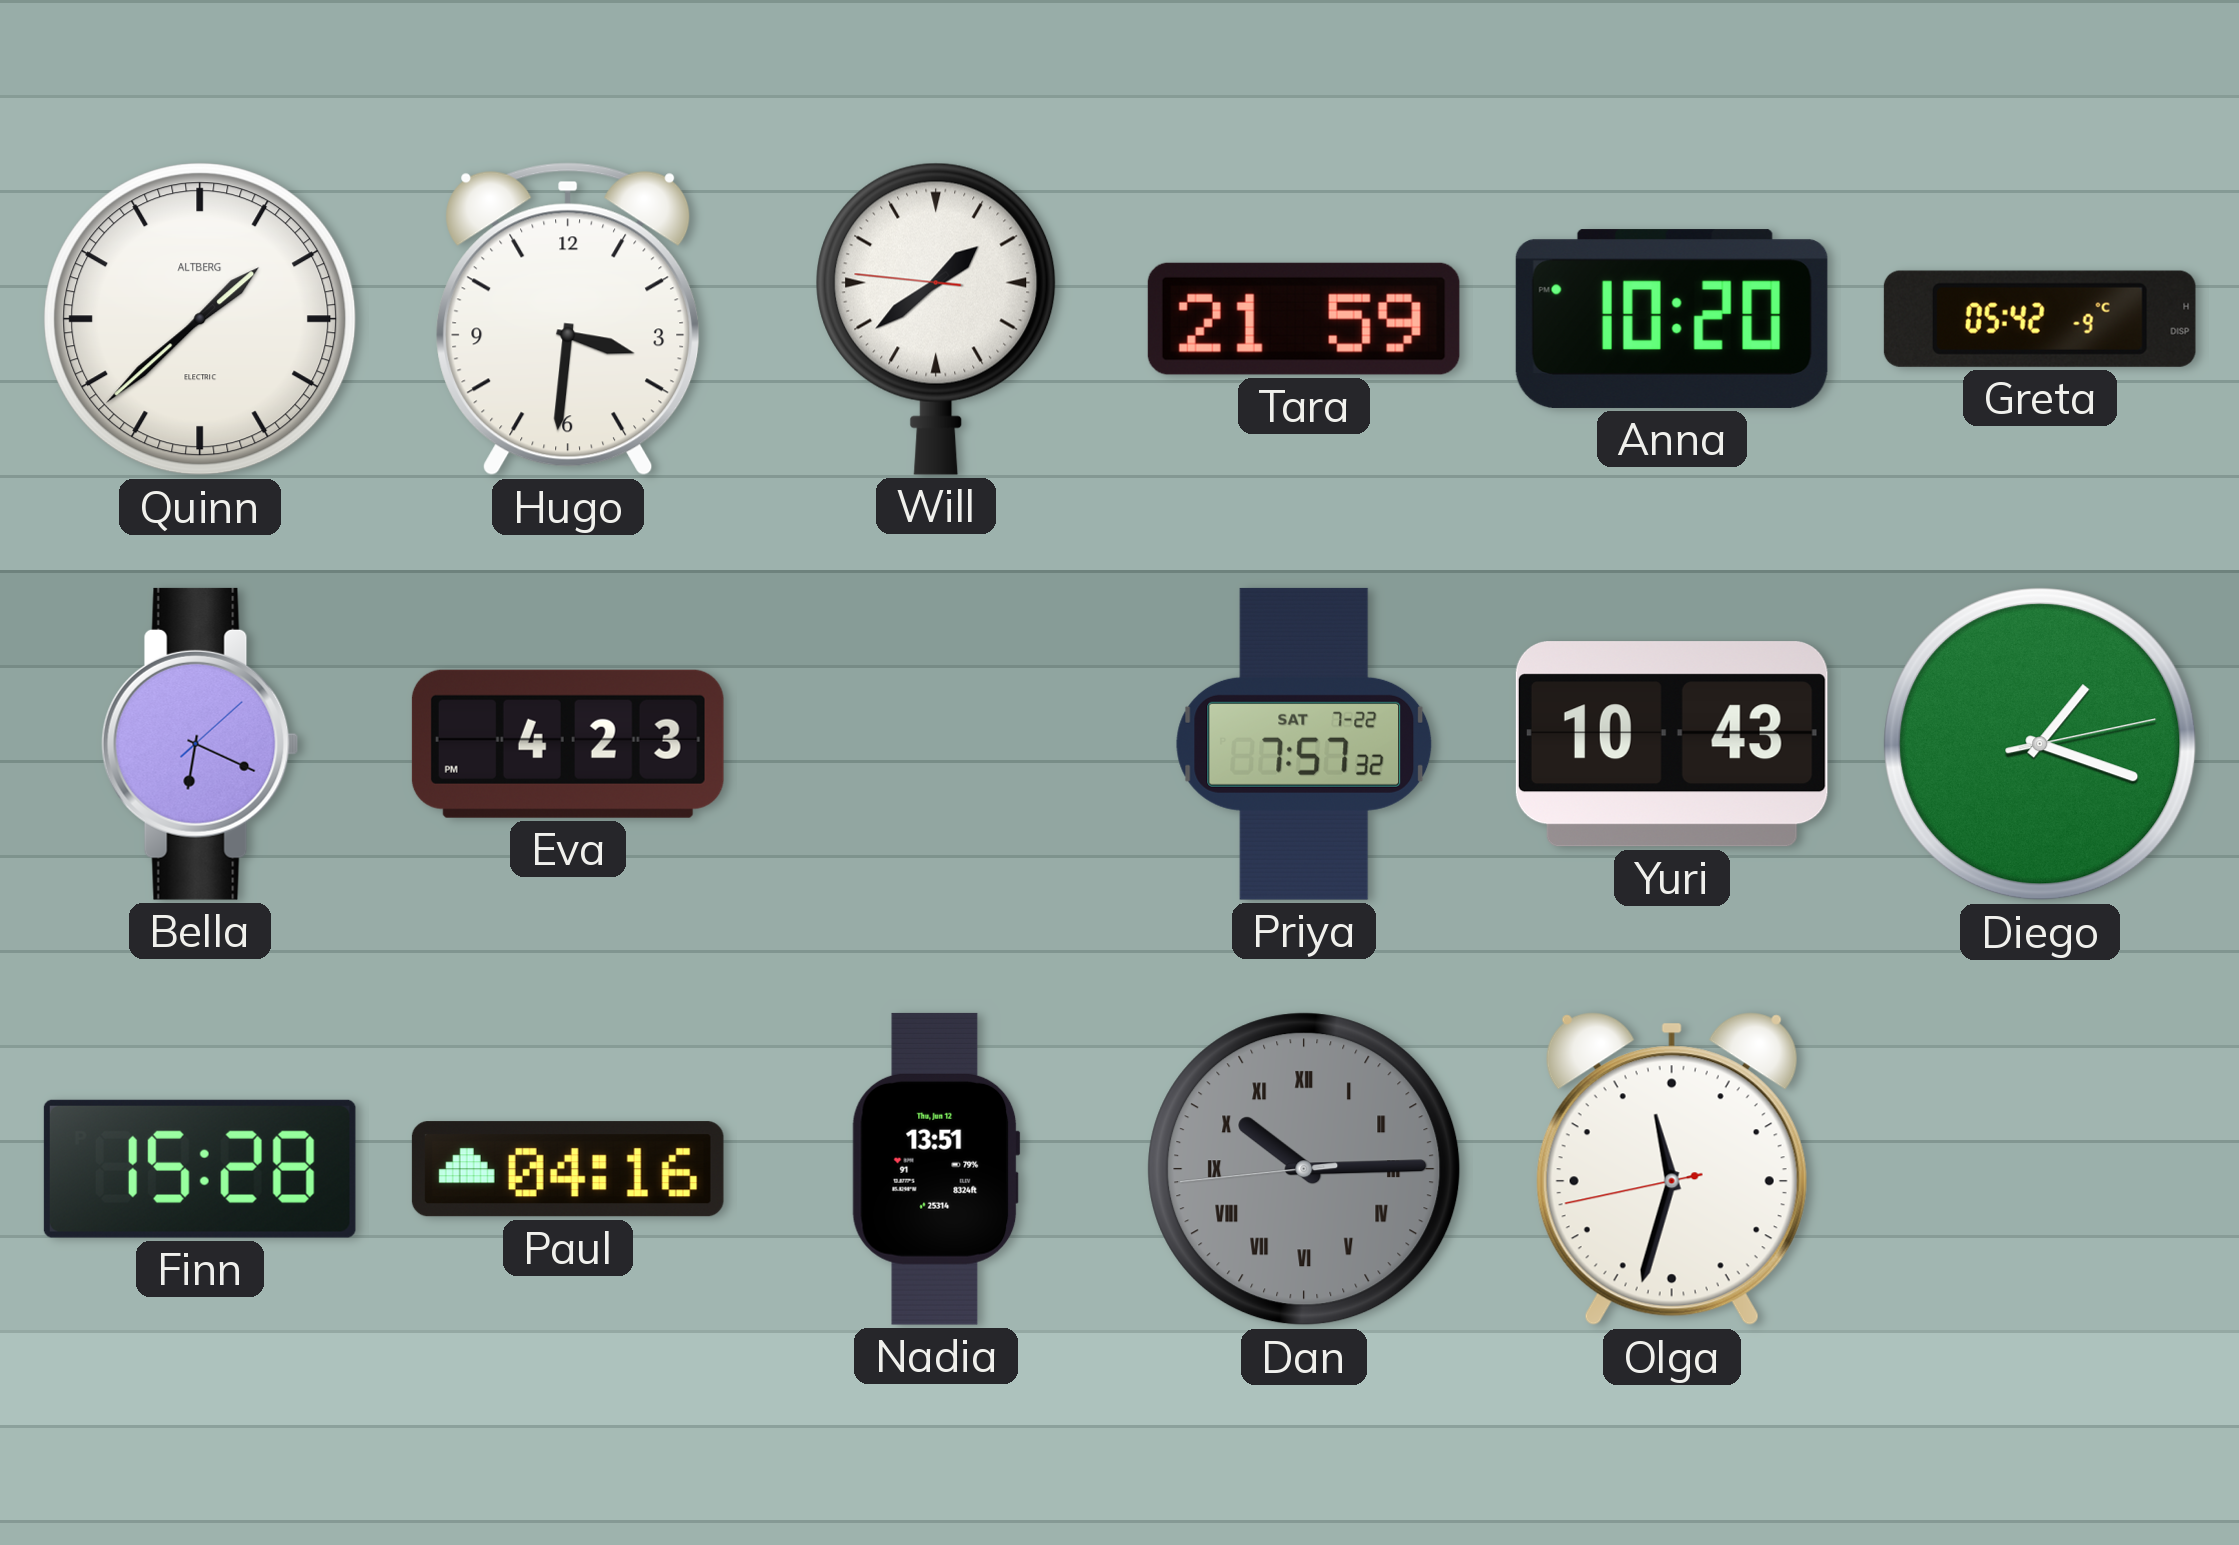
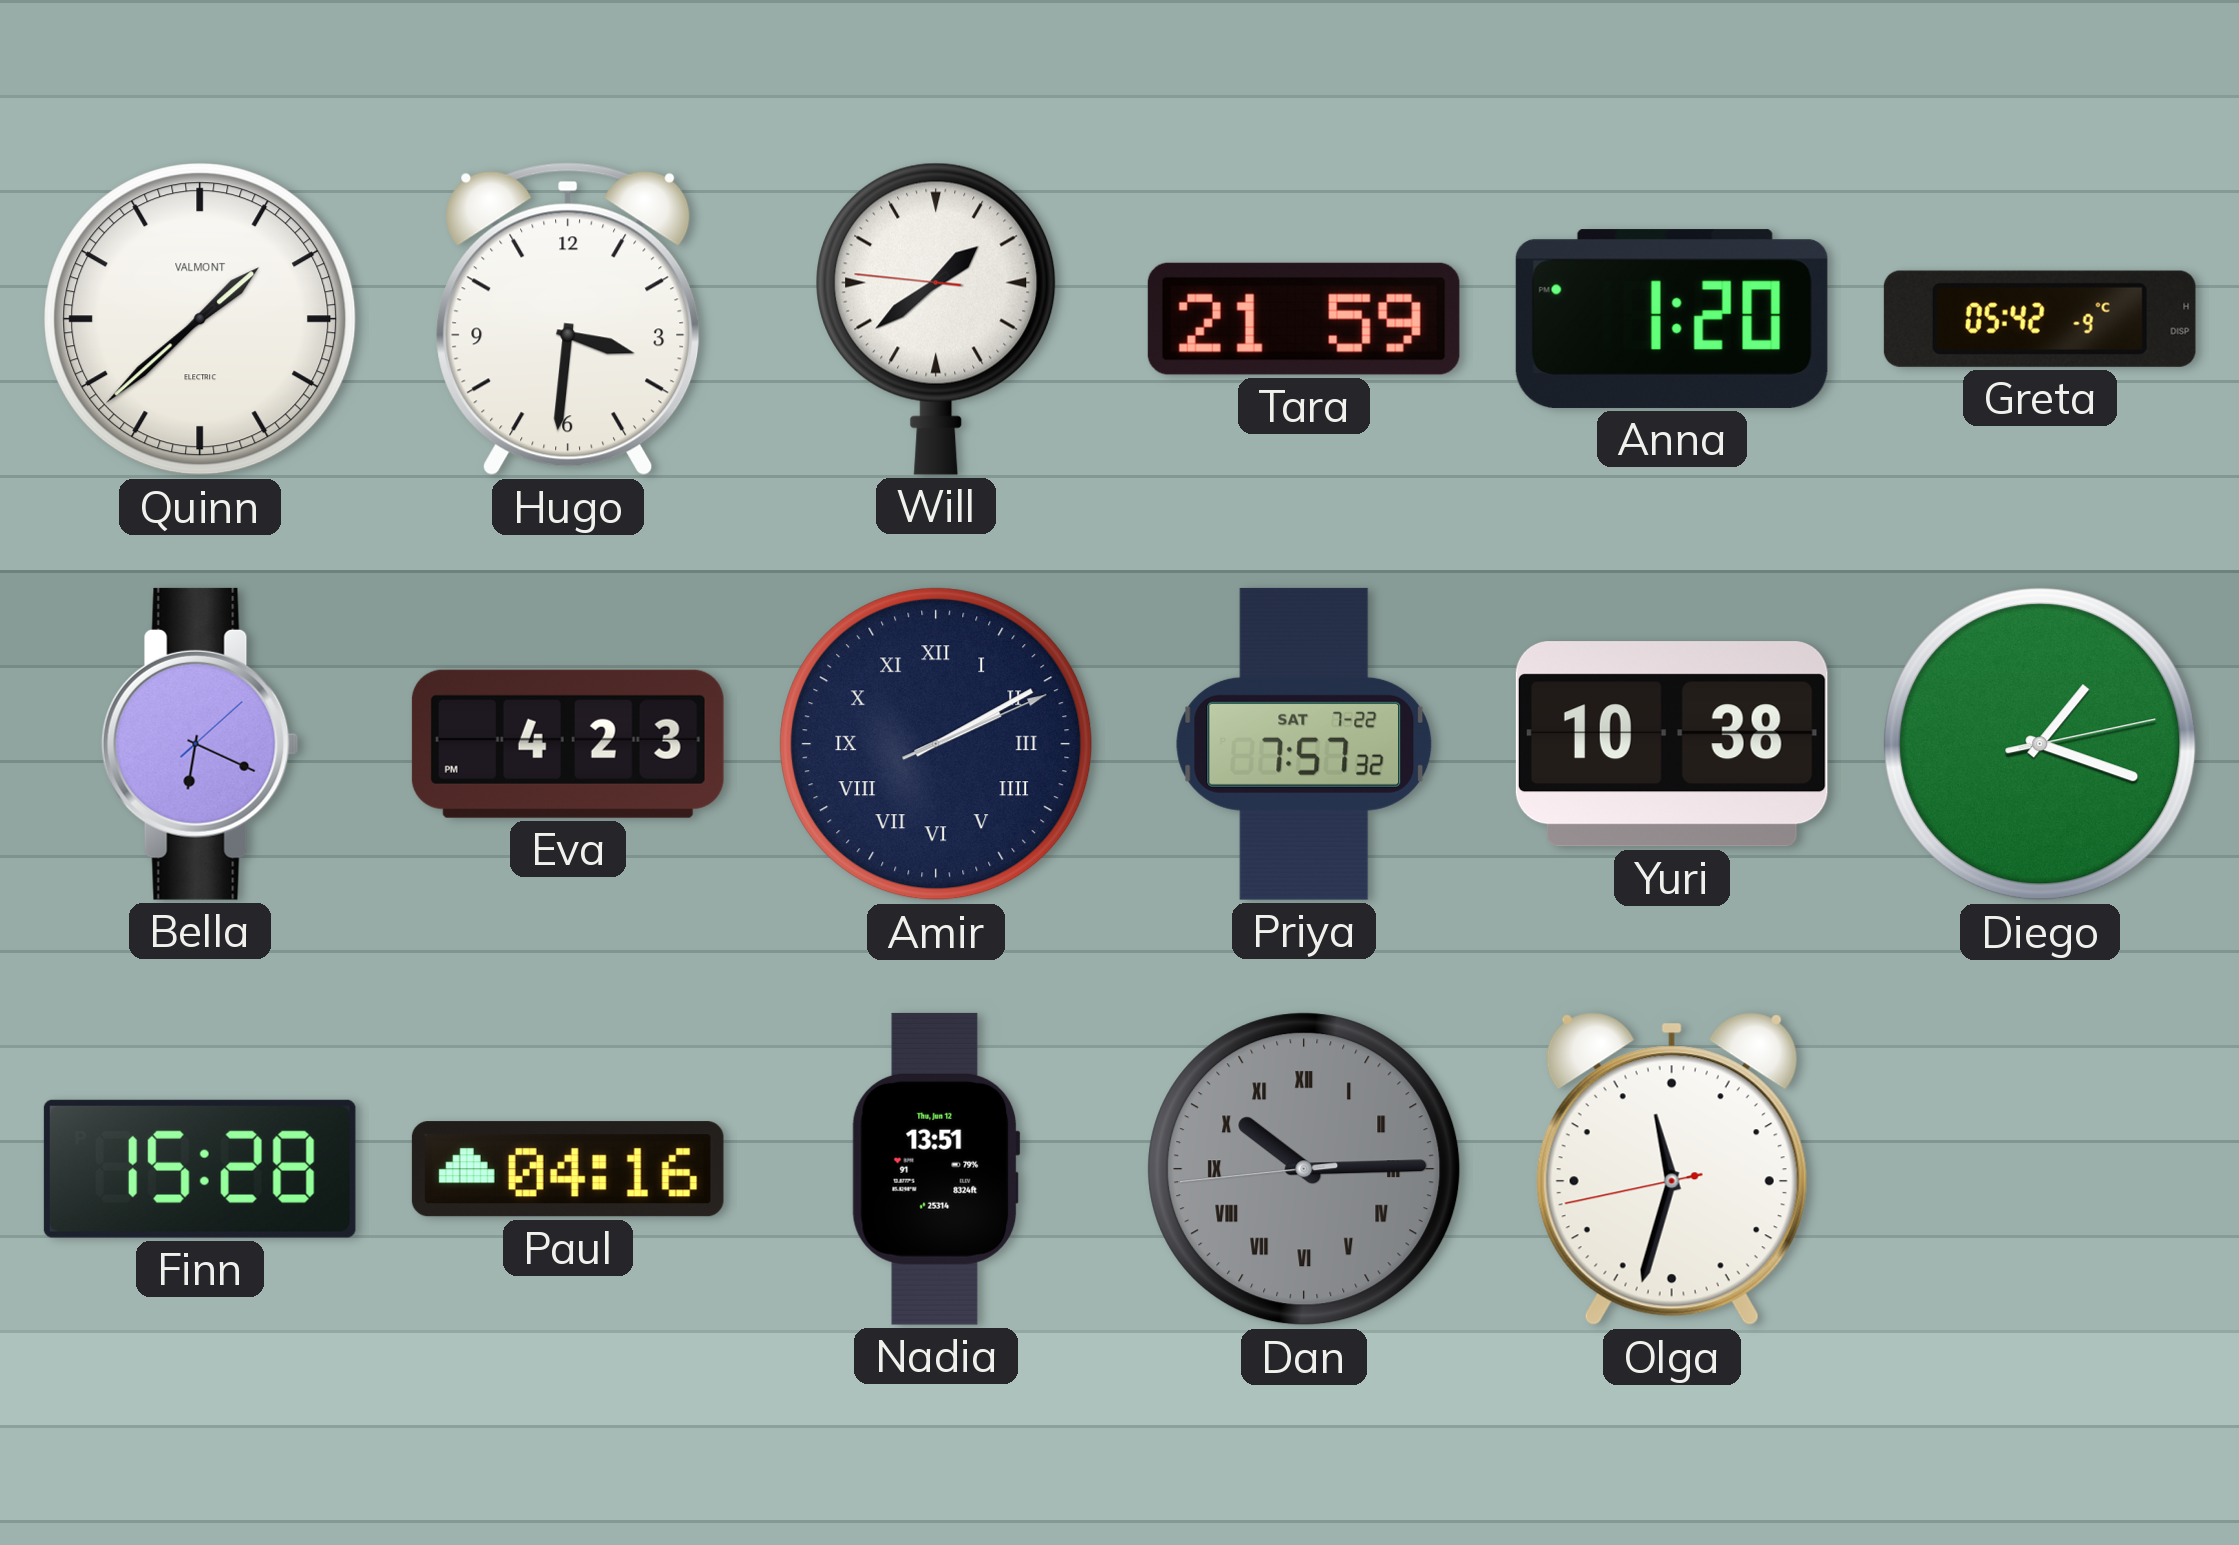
Quinn brand: ALTBERG -> VALMONT (200, 319)
Anna: 10:20 -> 1:20 (1672, 319)
Amir: none -> 2:10 (936, 744)
Yuri: 10:43 -> 10:38 (1672, 744)
